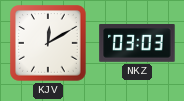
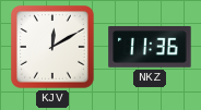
NKZ: 03:03 -> 11:36 (150, 47)
